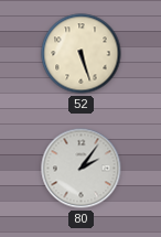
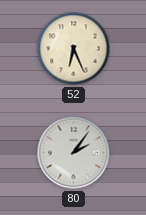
52: 5:27 -> 6:26 (74, 49)
